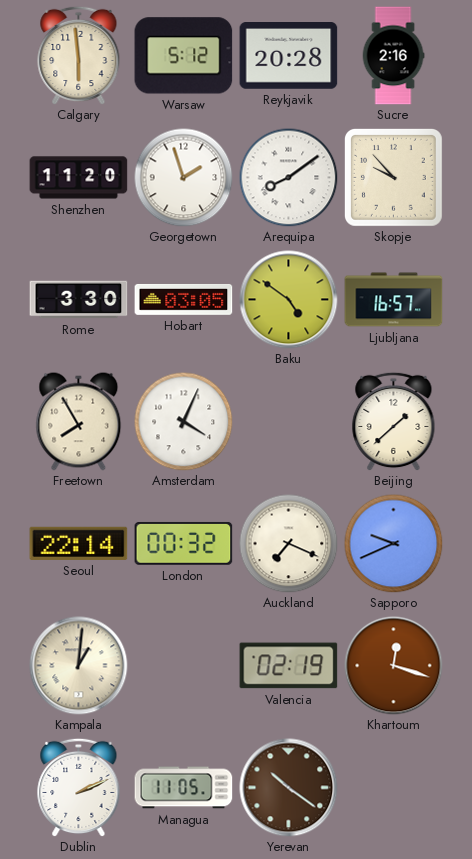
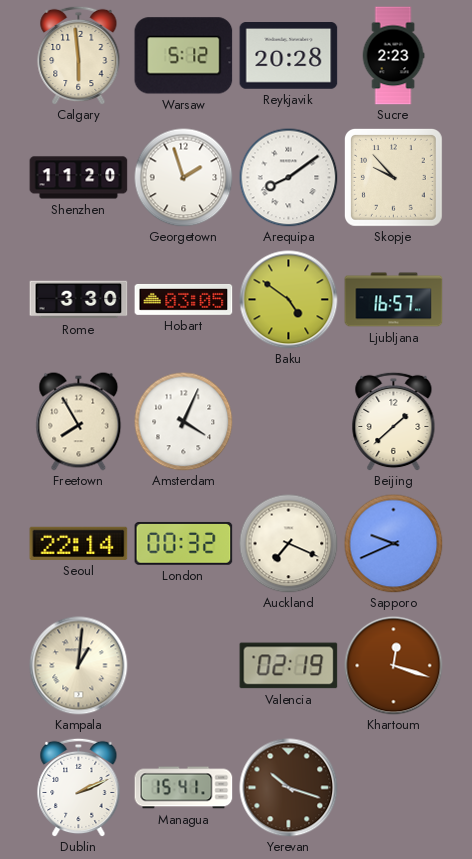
Sucre: 2:16 -> 2:23 (393, 56)
Managua: 11:05 -> 15:41 (184, 788)
Yerevan: 10:21 -> 10:18 (289, 788)
